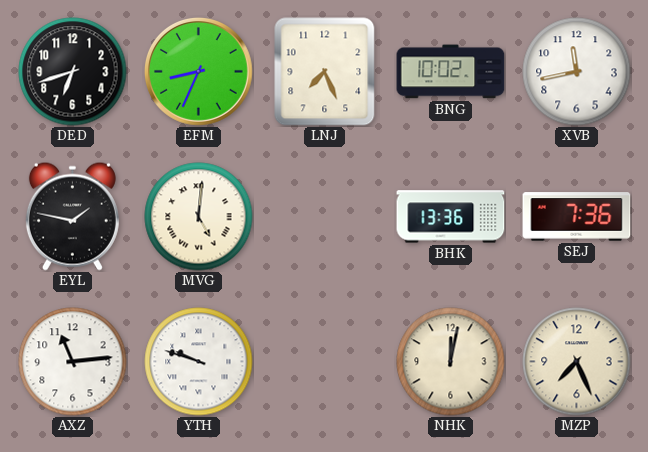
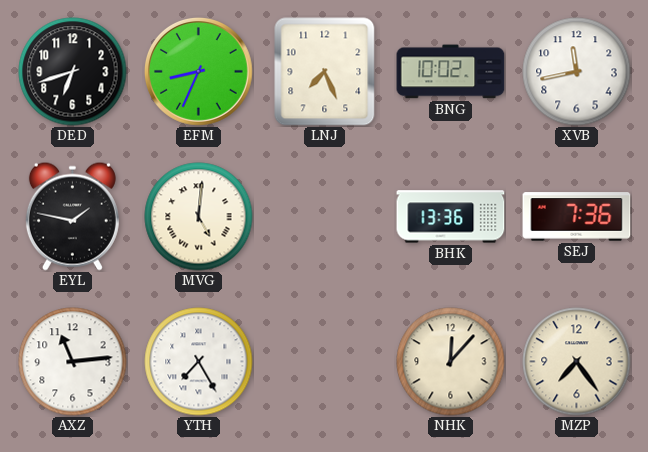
YTH: 9:48 -> 7:25 (199, 362)
NHK: 12:02 -> 12:07 (451, 362)
MZP: 7:26 -> 7:24 (577, 362)
